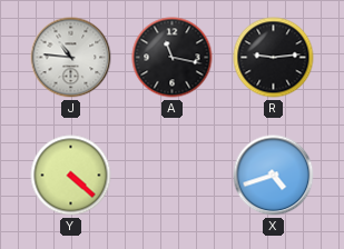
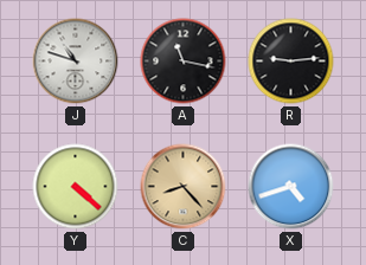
J: 10:46 -> 10:48 (76, 62)
C: none -> 8:23 (184, 187)
